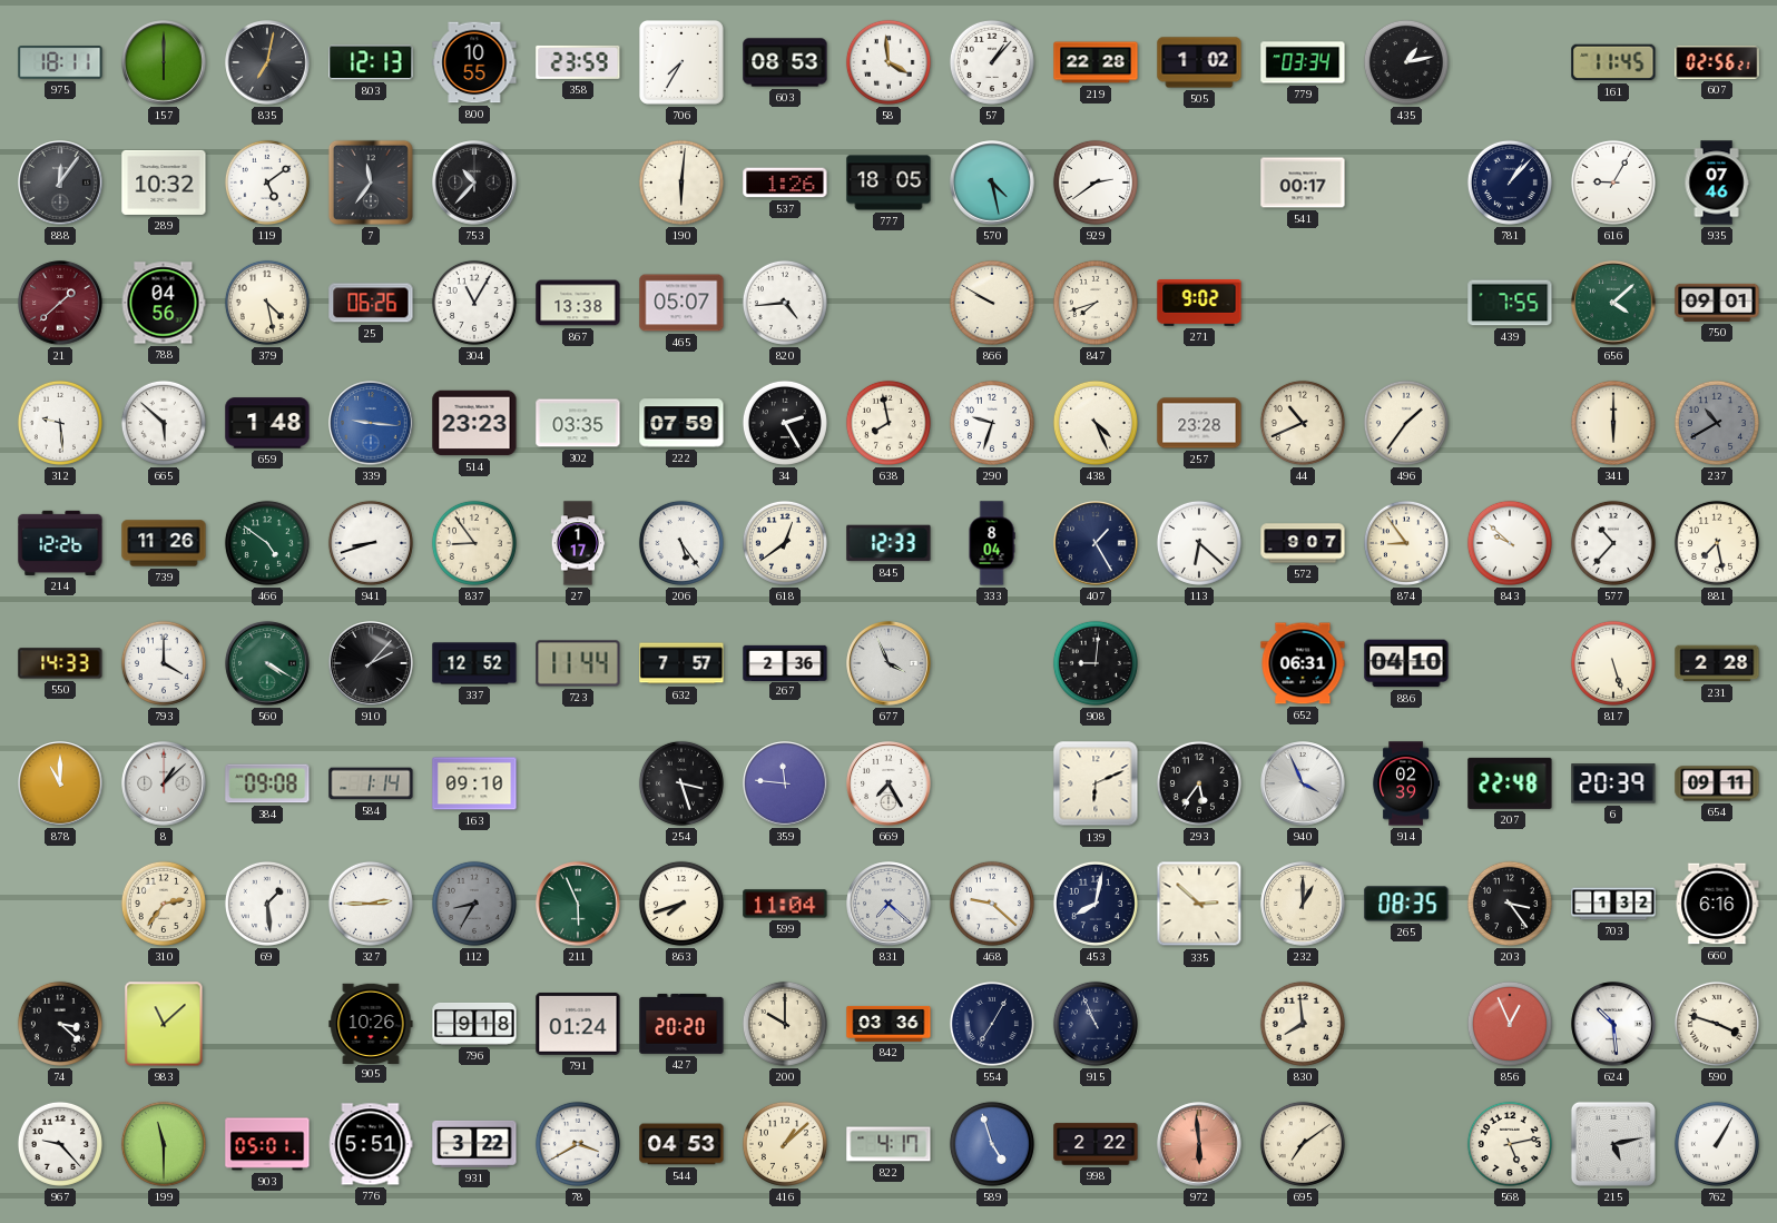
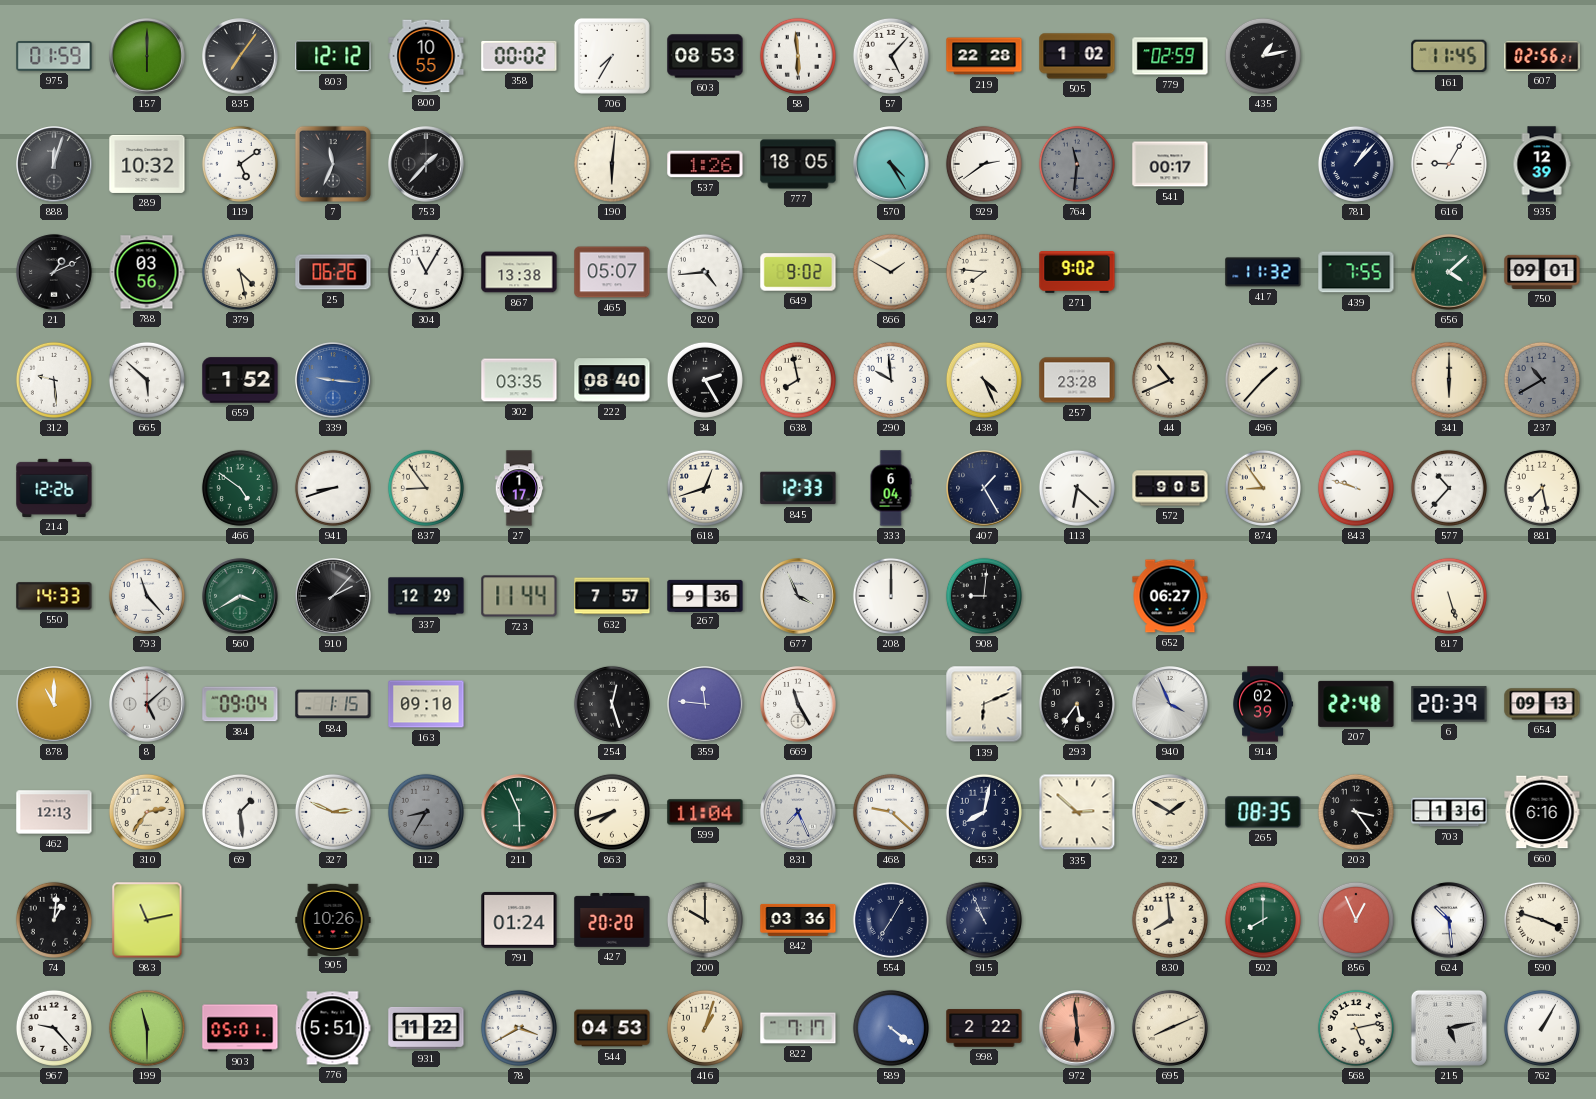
975: 18:11 -> 01:59 (54, 56)
835: 7:02 -> 7:06 (240, 56)
803: 12:13 -> 12:12 (333, 56)
358: 23:59 -> 00:02 (519, 56)
58: 3:59 -> 5:59 (798, 56)
57: 1:07 -> 5:07 (891, 56)
779: 03:34 -> 02:59 (1170, 56)
888: 12:06 -> 12:03 (54, 164)
7: 11:36 -> 11:34 (333, 164)
753: 10:37 -> 1:37 (426, 164)
570: 4:28 -> 4:25 (891, 164)
764: none -> 11:31 (1077, 164)
935: 07:46 -> 12:39 (1542, 164)
21: 1:38 -> 1:11 (54, 272)
21 dial: burgundy -> black (54, 272)
788: 04:56 -> 03:56 (147, 272)
649: none -> 9:02 (798, 272)
866: 9:50 -> 1:50 (891, 272)
847: 7:42 -> 7:46 (984, 272)
417: none -> 11:32 (1263, 272)
659: 1:48 -> 1:52 (240, 380)
514: 23:23 -> none (474, 423)
222: 07:59 -> 08:40 (612, 380)
290: 9:33 -> 9:59 (891, 380)
496: 1:36 -> 1:37 (1263, 380)
739: 11:26 -> none (164, 543)
206: 5:24 -> none (681, 543)
618: 12:39 -> 12:42 (705, 488)
333: 8:04 -> 6:04 (891, 488)
572: 9:07 -> 9:05 (1170, 488)
843: 9:52 -> 9:48 (1356, 488)
793: 4:00 -> 11:23 (147, 596)
560: 4:20 -> 3:40 (240, 596)
337: 12:52 -> 12:29 (426, 596)
267: 2:36 -> 9:36 (705, 595)
208: none -> 12:00 (891, 596)
652: 06:31 -> 06:27 (1170, 596)
886: 04:10 -> none (1406, 663)
231: 2:28 -> none (1717, 663)
8: 1:08 -> 5:08 (147, 704)
384: 09:08 -> 09:04 (240, 704)
584: 1:14 -> 1:15 (333, 704)
254: 3:27 -> 12:27 (612, 704)
669: 7:25 -> 11:25 (798, 704)
654: 09:11 -> 09:13 (1542, 704)
462: none -> 12:13 (54, 812)
327: 2:45 -> 2:49 (333, 812)
831: 7:22 -> 7:26 (798, 812)
232: 1:00 -> 1:50 (1170, 812)
703: 1:32 -> 1:36 (1449, 812)
74: 3:22 -> 1:01 (54, 920)
983: 11:08 -> 11:13 (147, 920)
796: 9:18 -> none (474, 1024)
502: none -> 8:00 (1263, 920)
931: 3:22 -> 11:22 (426, 1028)
416: 1:08 -> 1:03 (705, 1028)
822: 4:17 -> 7:17 (798, 1028)
589: 4:57 -> 4:21 (891, 1028)
695: 7:09 -> 8:11 (1170, 1028)
